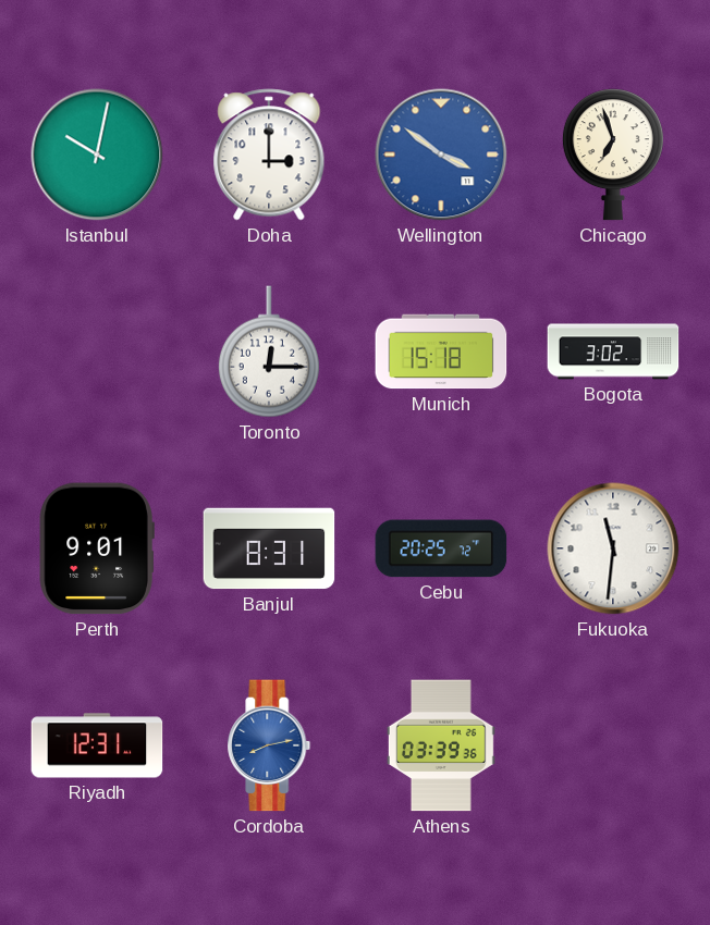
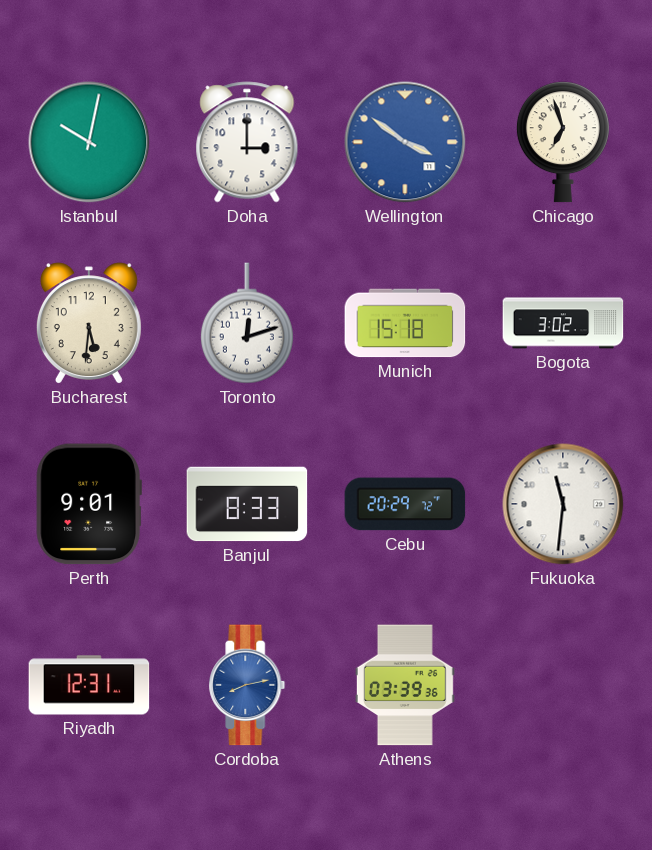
Bucharest: none -> 5:31 (89, 323)
Toronto: 12:15 -> 12:12 (247, 323)
Banjul: 8:31 -> 8:33 (247, 504)
Cebu: 20:25 -> 20:29 (405, 504)
